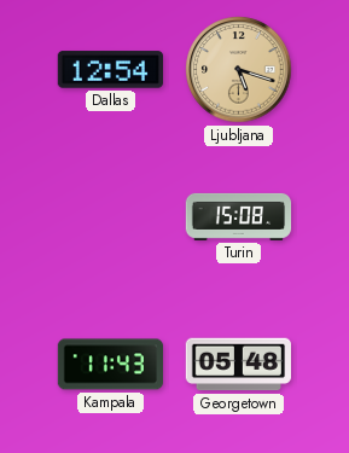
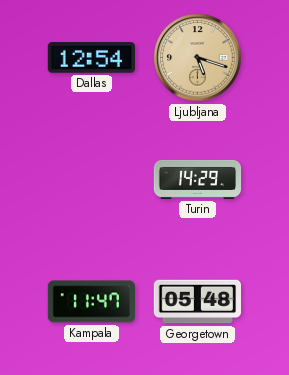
Turin: 15:08 -> 14:29 (198, 179)
Kampala: 11:43 -> 11:47 (91, 302)
